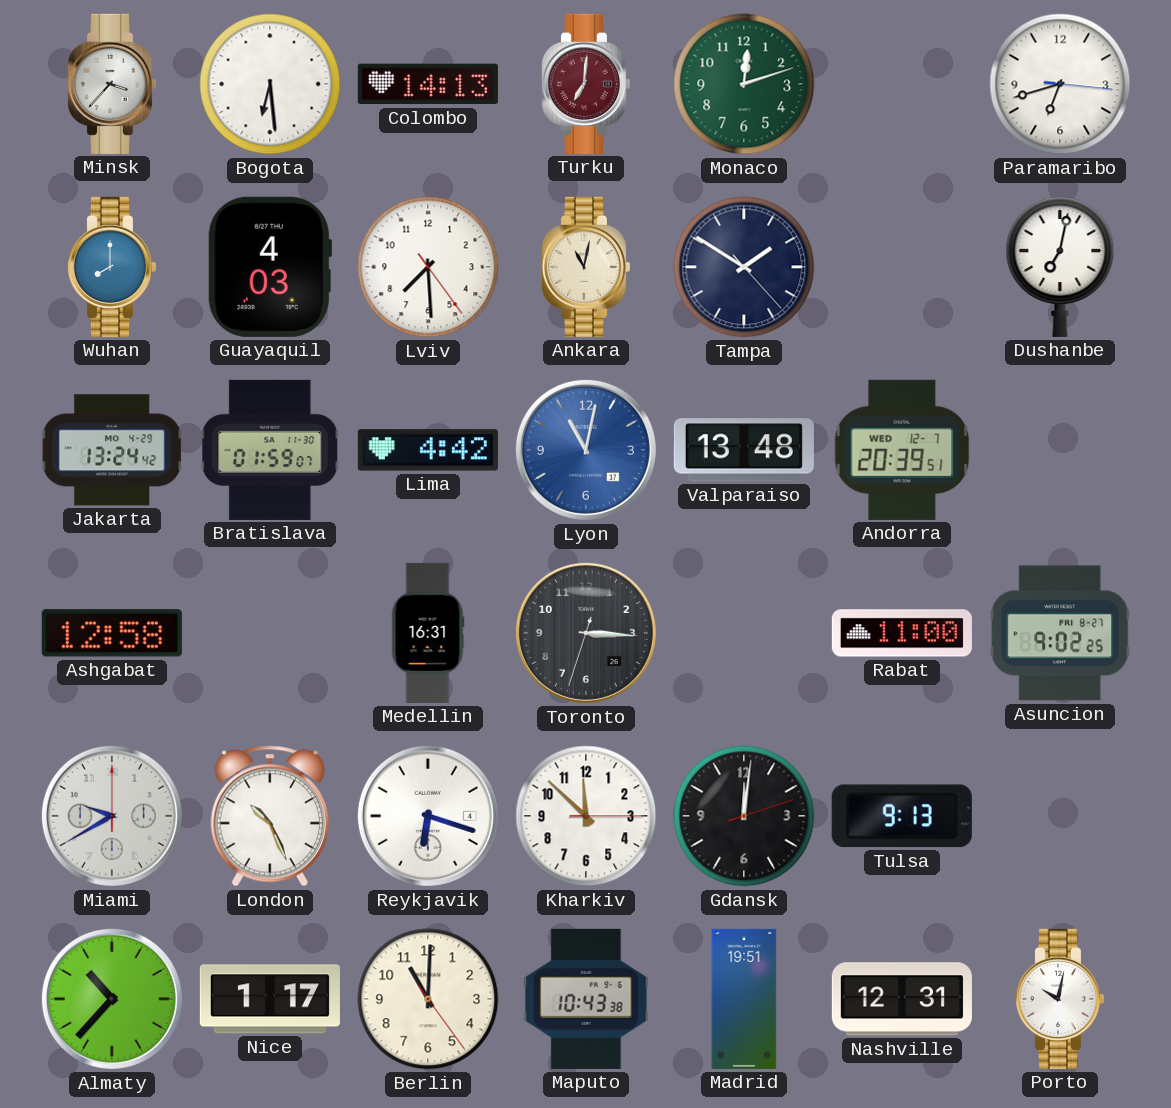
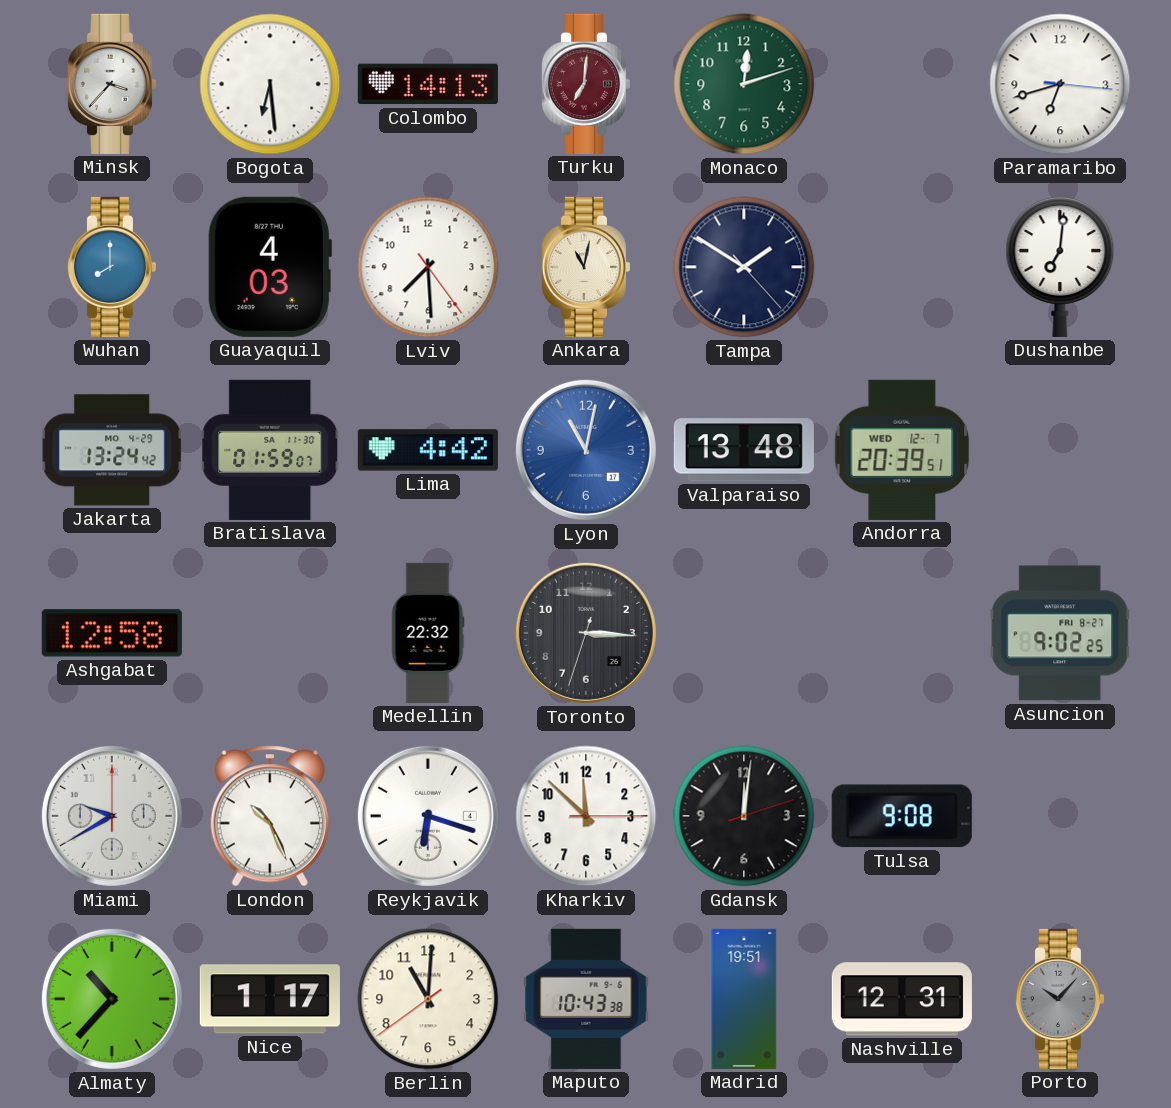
Dushanbe: 7:02 -> 7:01 (1060, 267)
Medellin: 16:31 -> 22:32 (428, 633)
Rabat: 11:00 -> none (902, 633)
Tulsa: 9:13 -> 9:08 (902, 816)
Berlin: 11:00:24 -> 11:00:39 (428, 999)
Porto: 10:02 -> 10:07 (1059, 999)
Porto dial: white -> grey (1059, 999)
